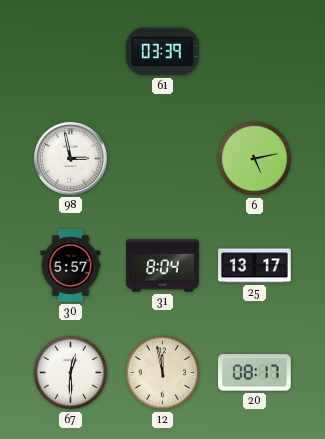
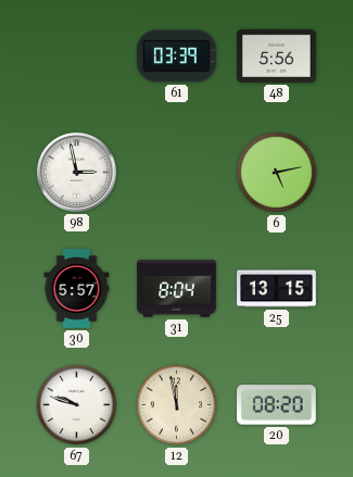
48: none -> 5:56 (277, 55)
25: 13:17 -> 13:15 (277, 289)
67: 12:30 -> 9:48 (77, 405)
20: 08:17 -> 08:20 (277, 405)
